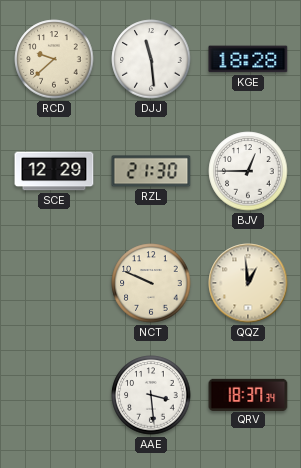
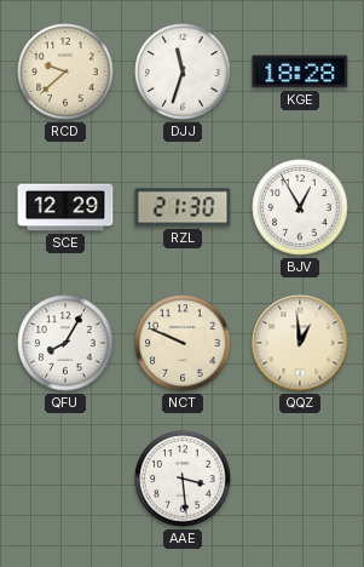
DJJ: 11:29 -> 11:33 (183, 71)
BJV: 12:45 -> 12:55 (300, 207)
QFU: none -> 8:05 (65, 343)
QRV: 18:37 -> none (248, 394)
